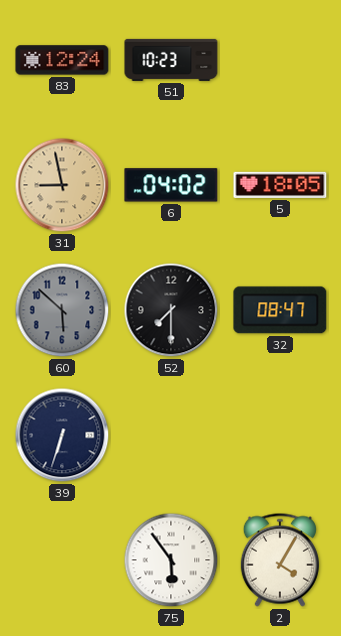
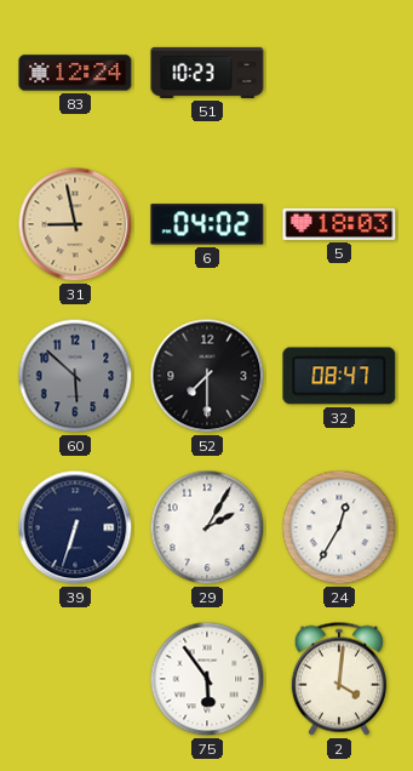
5: 18:05 -> 18:03 (339, 224)
29: none -> 2:05 (207, 527)
24: none -> 12:35 (339, 527)
2: 4:05 -> 4:01 (339, 679)
